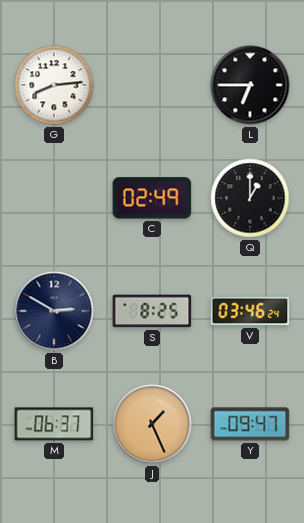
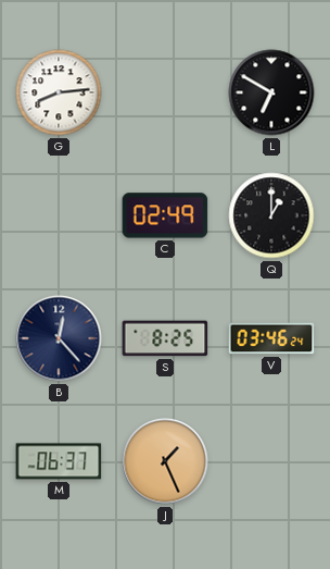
L: 6:45 -> 6:50 (271, 92)
B: 2:50 -> 12:23 (59, 338)
Y: 09:47 -> none (250, 424)
